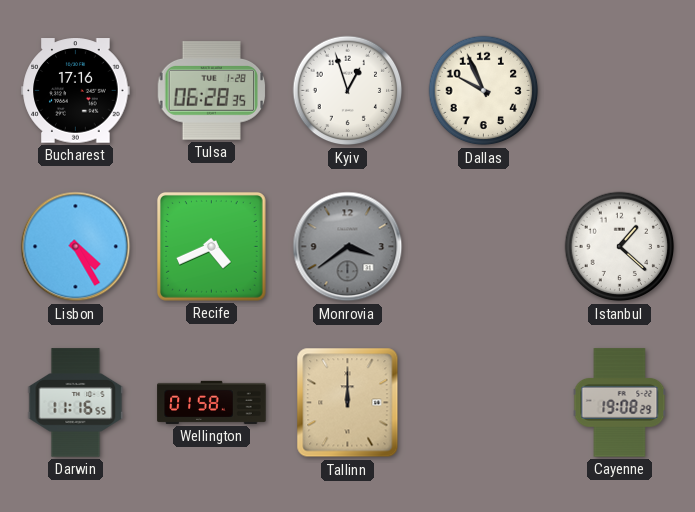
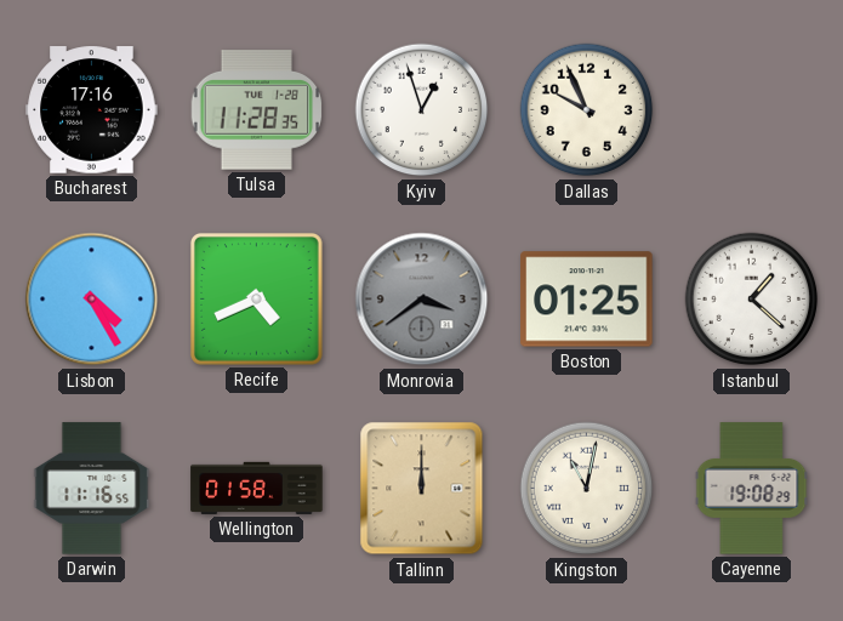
Tulsa: 06:28 -> 11:28 (257, 110)
Boston: none -> 01:25 (587, 300)
Kingston: none -> 11:02 (587, 489)
